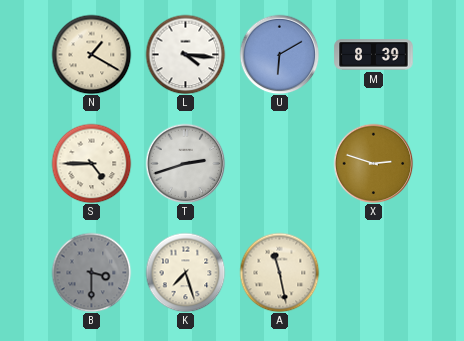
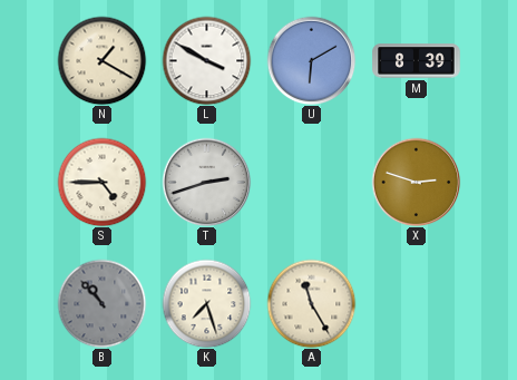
L: 4:16 -> 3:50 (206, 60)
B: 3:30 -> 10:53 (101, 303)
A: 11:28 -> 11:25 (311, 303)
